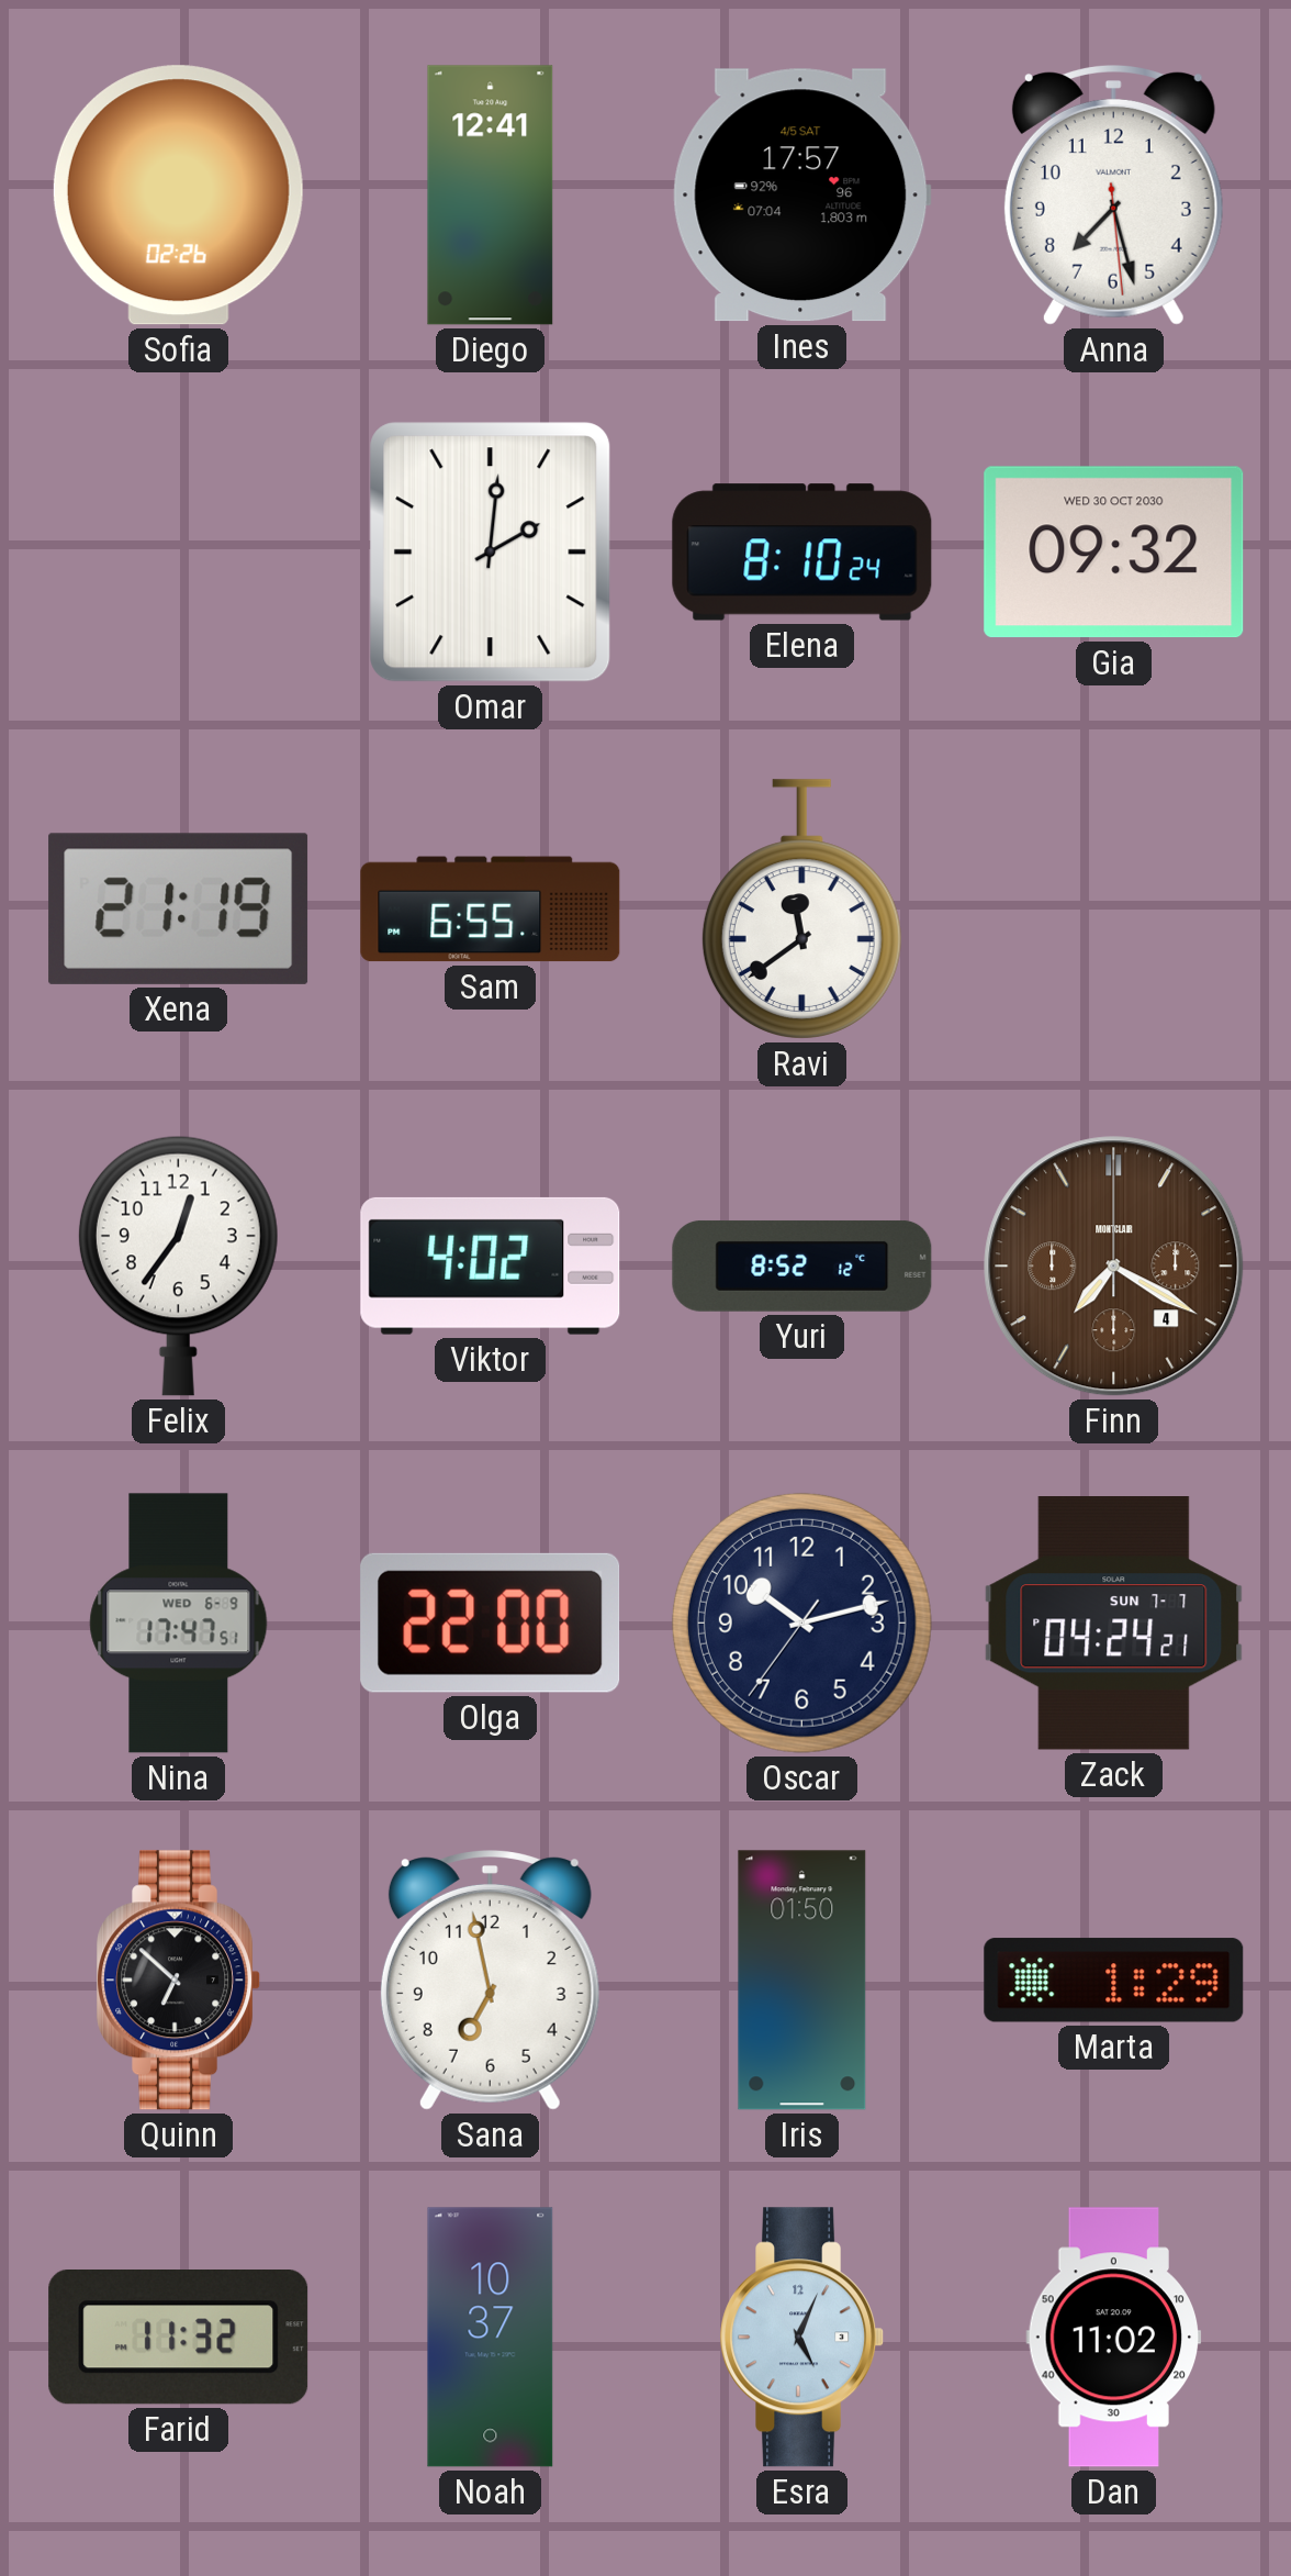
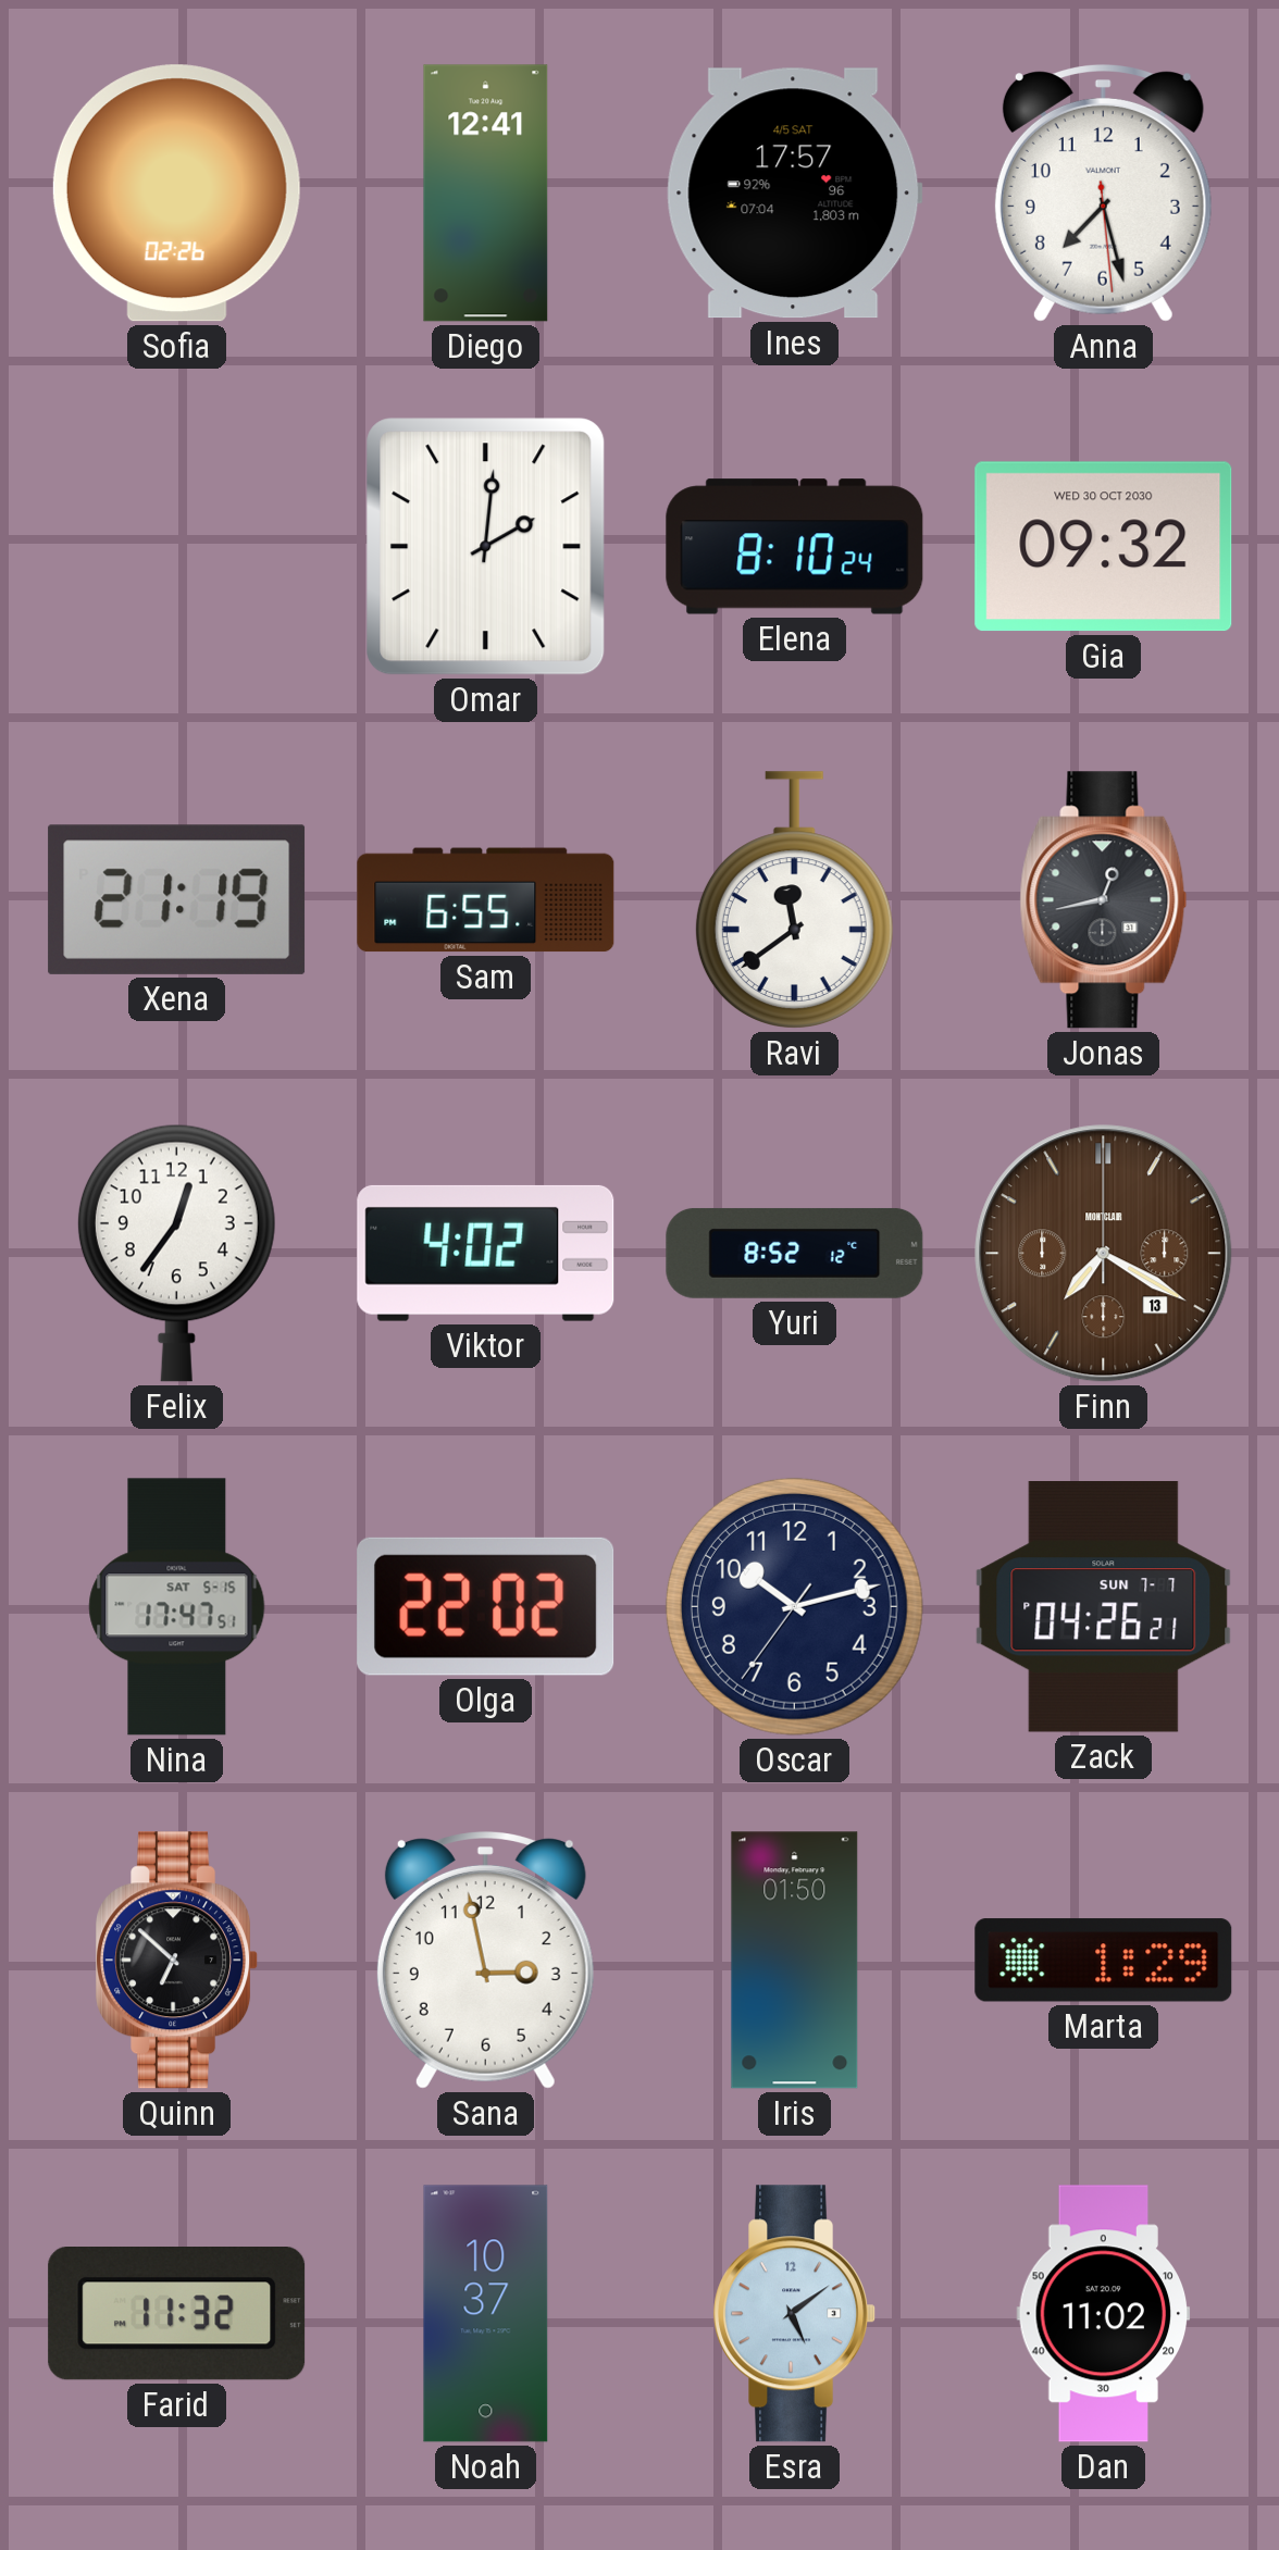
Jonas: none -> 12:43 (1104, 900)
Finn date: 4 -> 13 (1104, 1254)
Nina date: WED 6-9 -> SAT 5-15 (177, 1607)
Olga: 22:00 -> 22:02 (486, 1606)
Zack: 04:24 -> 04:26 (1104, 1607)
Sana: 6:58 -> 2:58 (485, 1961)
Esra: 5:04 -> 5:09 (795, 2314)
